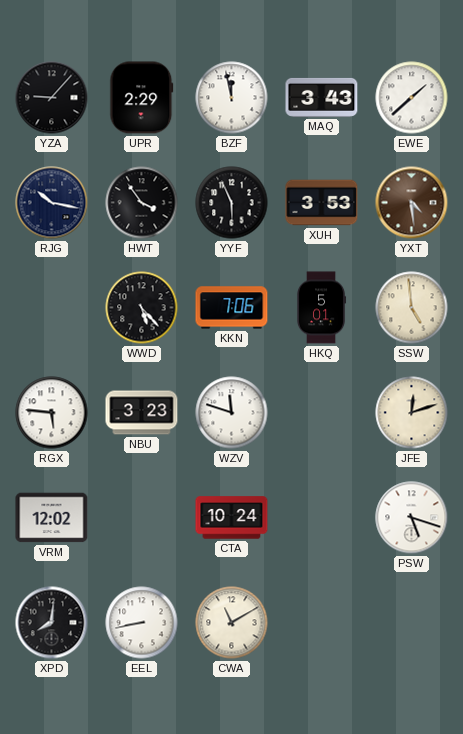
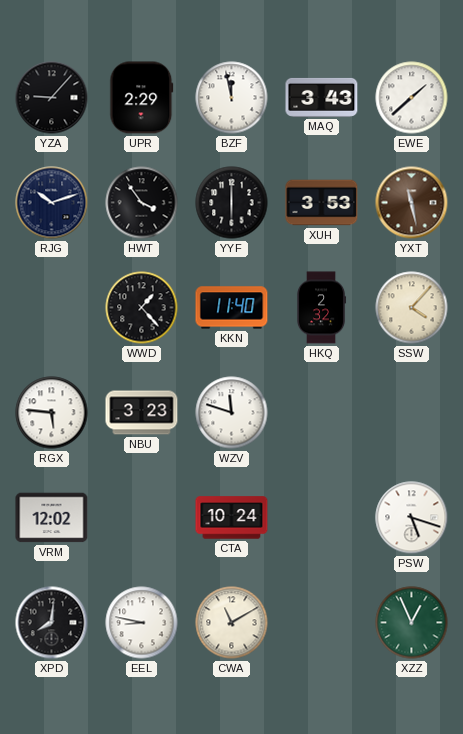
RJG: 10:17 -> 10:12 (52, 203)
YYF: 5:56 -> 6:00 (232, 203)
YXT: 4:29 -> 11:28 (412, 203)
WWD: 5:23 -> 1:23 (142, 308)
KKN: 7:06 -> 11:40 (232, 308)
HKQ: 5:01 -> 2:32 (321, 308)
SSW: 4:59 -> 4:07 (412, 308)
JFE: 12:12 -> none (412, 413)
EEL: 8:43 -> 8:47 (142, 623)
XZZ: none -> 12:56 (412, 623)
